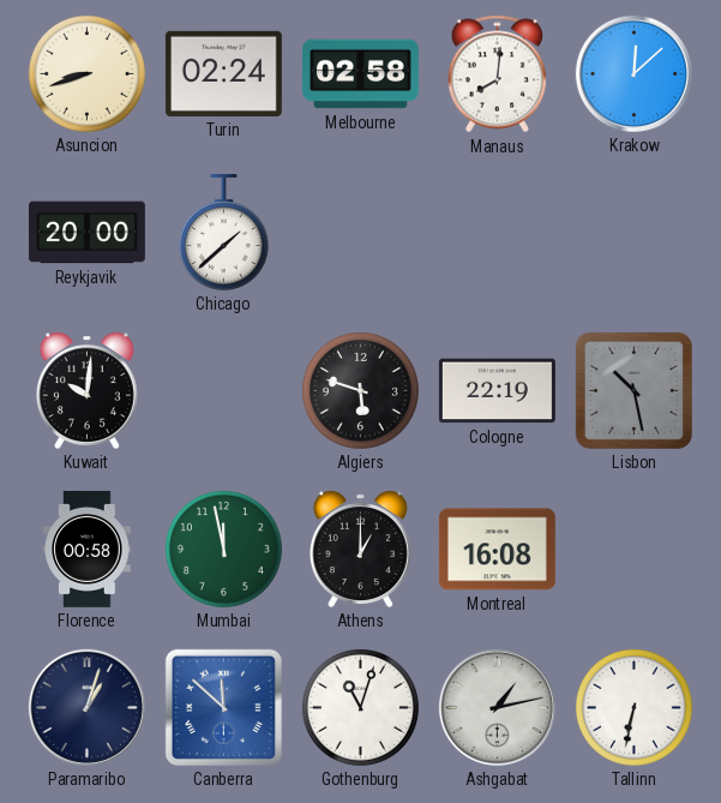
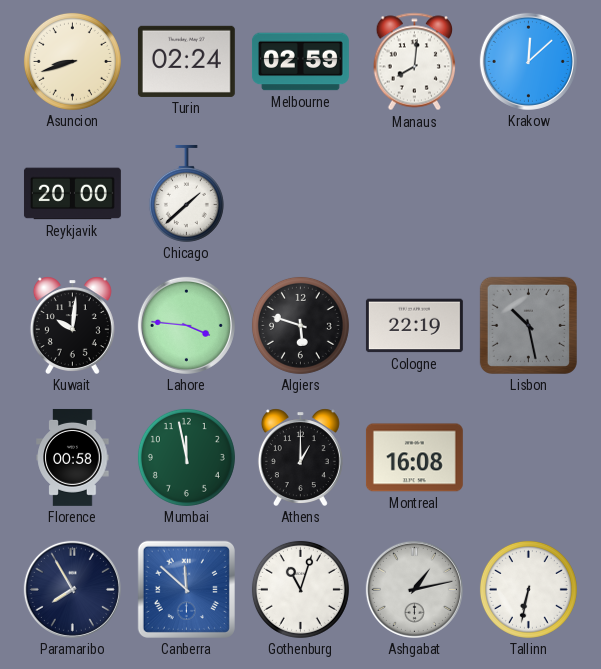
Melbourne: 02:58 -> 02:59 (300, 62)
Lahore: none -> 3:46 (186, 325)
Paramaribo: 1:03 -> 7:55 (72, 589)
